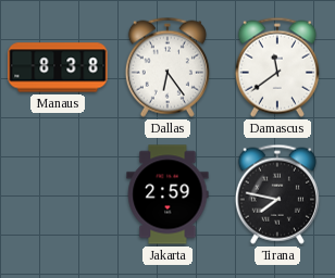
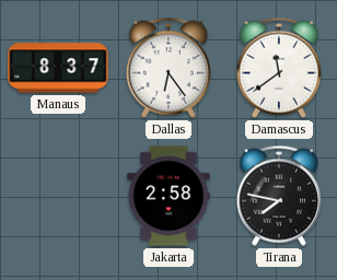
Manaus: 8:38 -> 8:37 (58, 68)
Jakarta: 2:59 -> 2:58 (168, 196)
